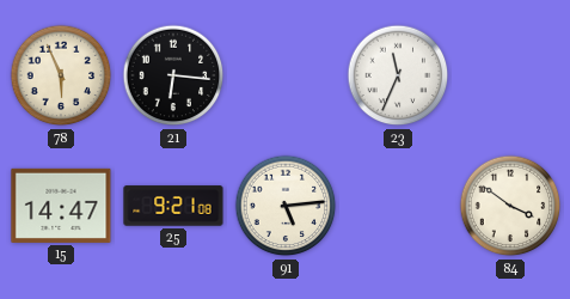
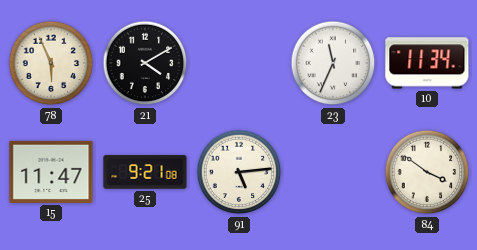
21: 6:16 -> 4:10 (145, 63)
10: none -> 11:34 (427, 63)
15: 14:47 -> 11:47 (51, 172)
